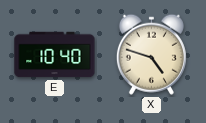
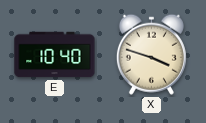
X: 4:48 -> 3:48 (151, 54)
